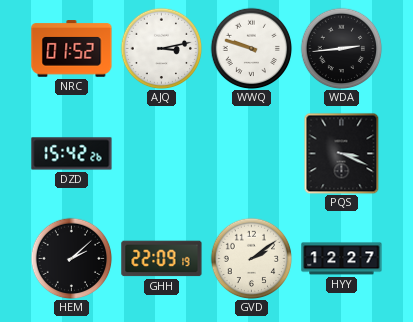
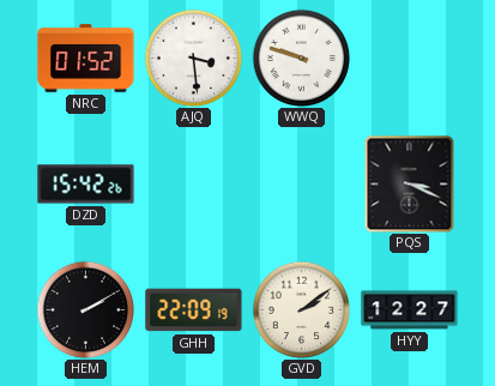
AJQ: 3:13 -> 3:29 (193, 58)
WDA: 2:44 -> none (341, 48)
HEM: 2:08 -> 2:10 (85, 309)
